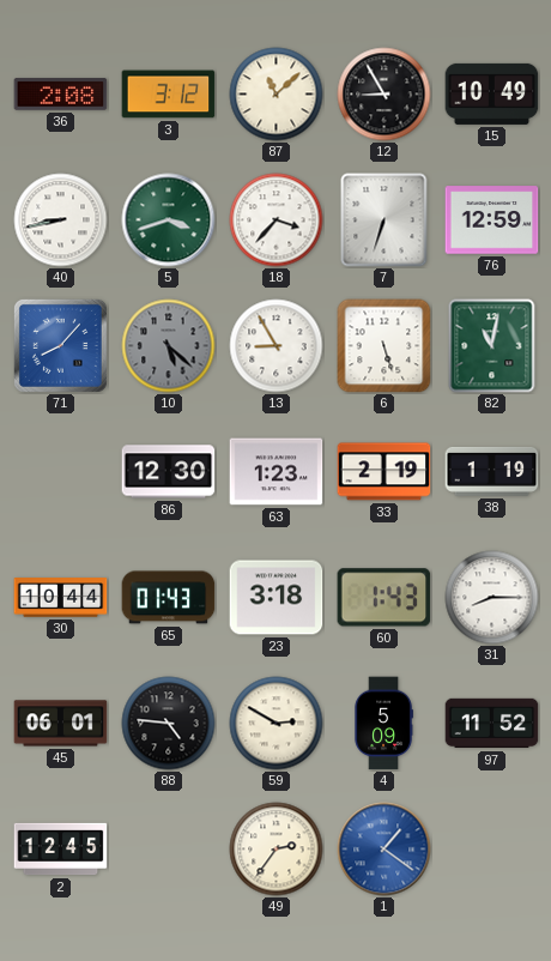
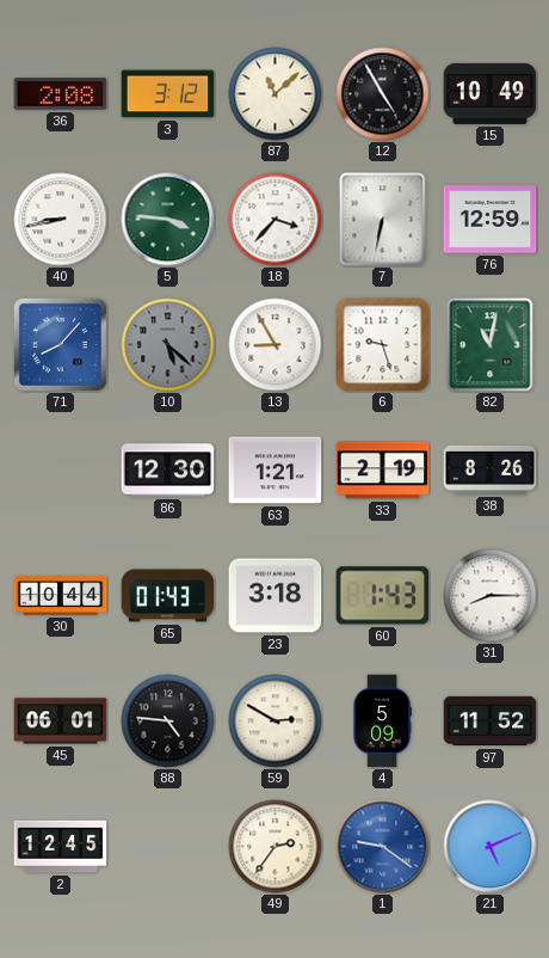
12: 8:55 -> 4:55 (383, 94)
5: 3:42 -> 3:46 (168, 220)
7: 6:33 -> 6:32 (383, 220)
6: 5:27 -> 9:27 (383, 345)
63: 1:23 -> 1:21 (276, 471)
38: 1:19 -> 8:26 (491, 469)
1: 1:21 -> 9:21 (383, 847)
21: none -> 5:11 (491, 847)
